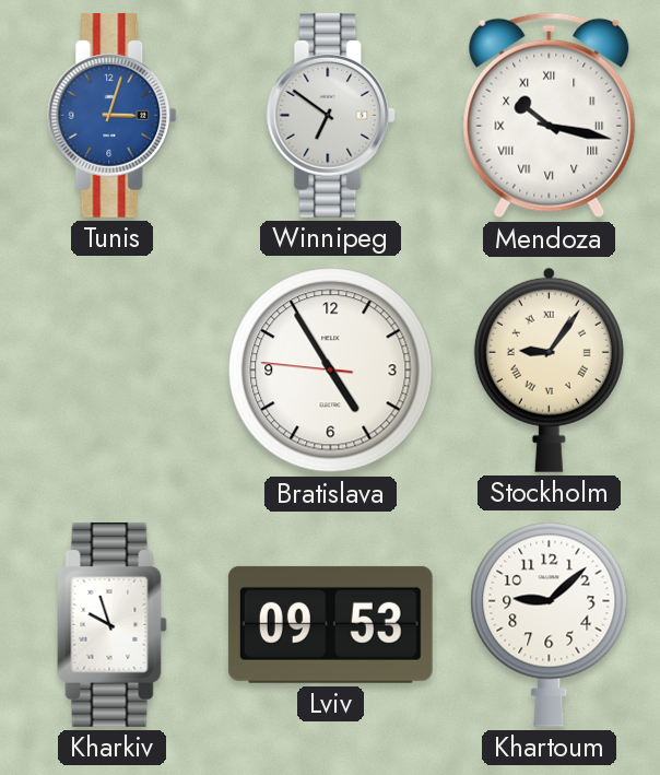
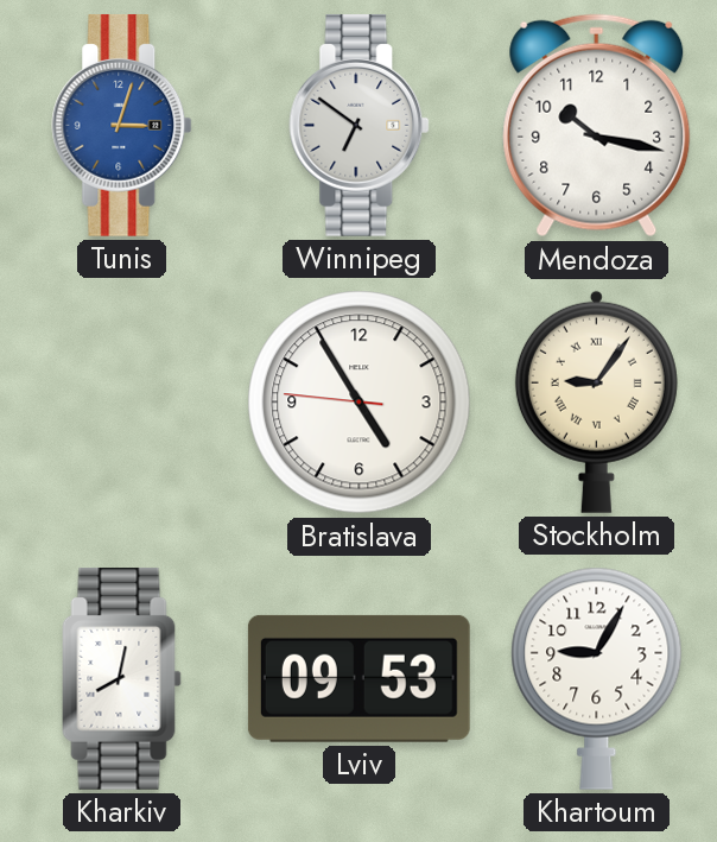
Mendoza numerals: Roman -> Arabic (597, 126)
Kharkiv: 9:57 -> 8:02 (122, 678)
Khartoum: 9:08 -> 9:05 (597, 678)
